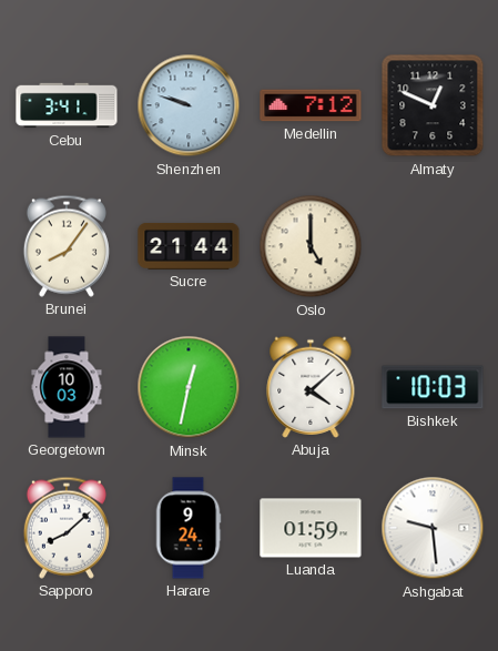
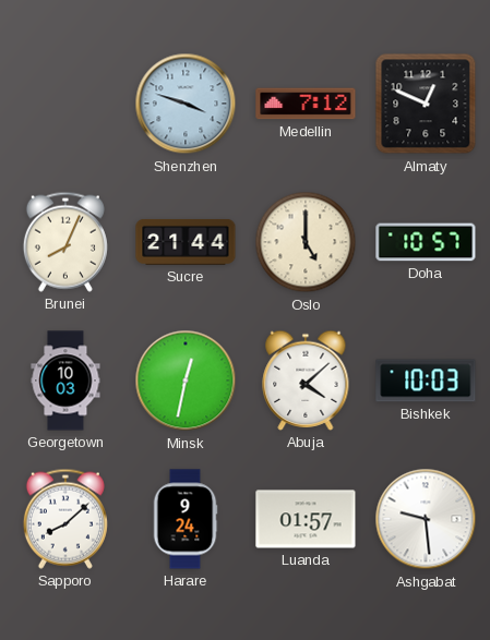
Cebu: 3:41 -> none (67, 105)
Shenzhen: 9:48 -> 3:48 (186, 104)
Brunei: 8:06 -> 8:04 (65, 242)
Doha: none -> 10:57 (426, 242)
Luanda: 01:59 -> 01:57 (306, 519)
